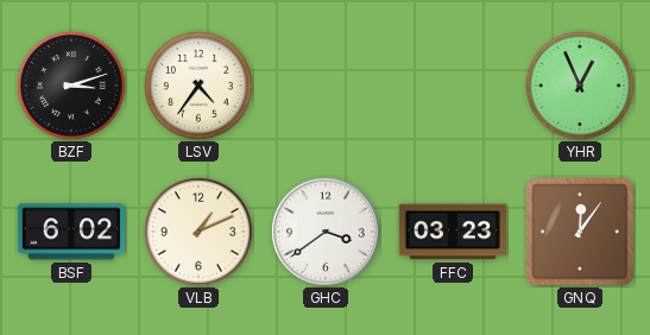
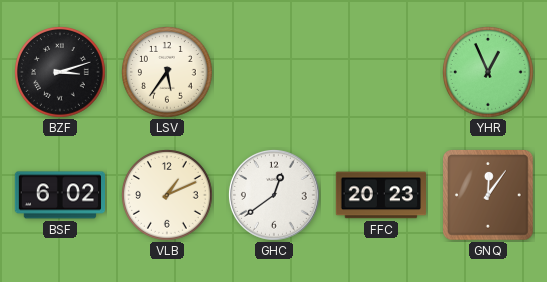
LSV: 4:36 -> 5:36 (168, 73)
GHC: 3:39 -> 12:39 (274, 195)
FFC: 03:23 -> 20:23 (380, 195)
